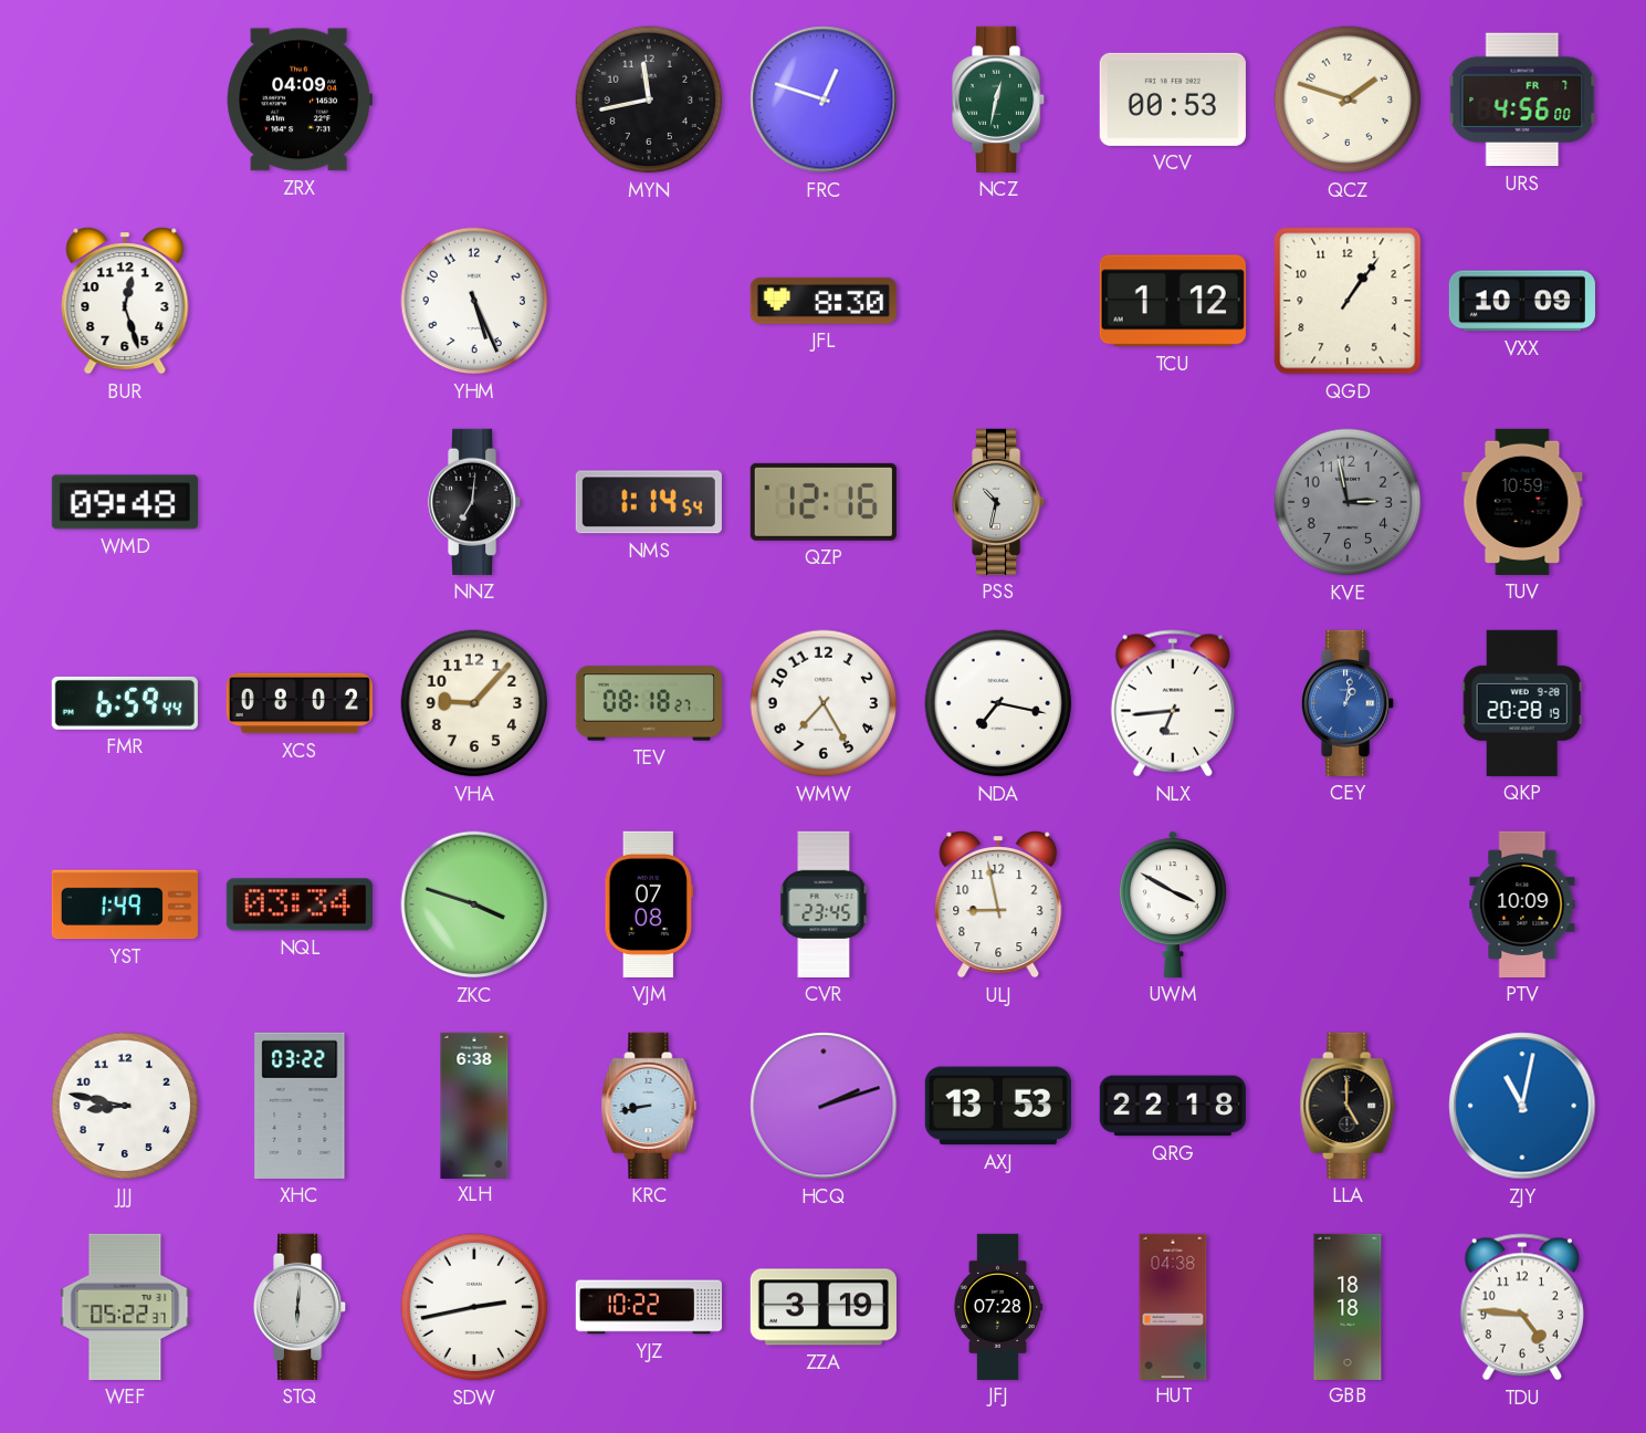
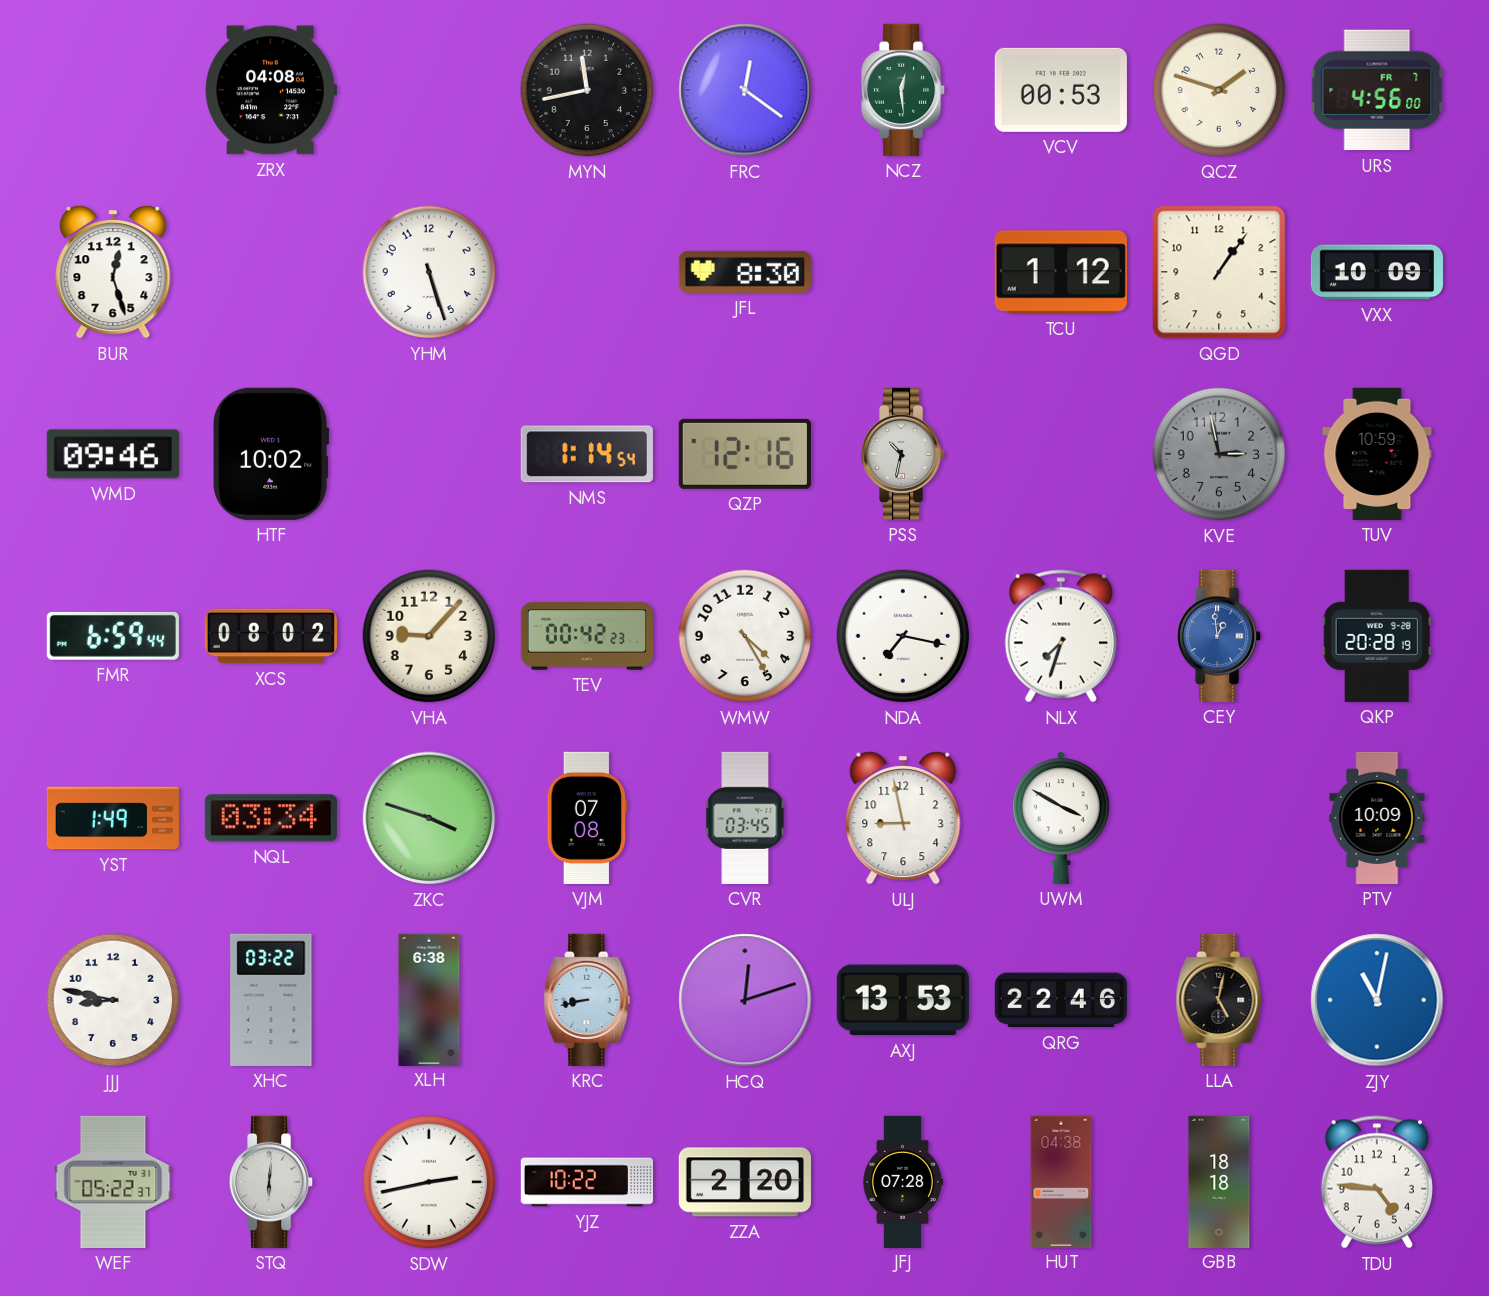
ZRX: 04:09 -> 04:08 (271, 90)
FRC: 12:48 -> 12:21 (745, 90)
NCZ: 12:32 -> 12:29 (904, 90)
YHM: 5:26 -> 5:27 (429, 272)
WMD: 09:48 -> 09:46 (113, 454)
HTF: none -> 10:02 (272, 454)
NNZ: 7:01 -> none (475, 502)
TEV: 08:18 -> 00:42 (586, 636)
WMW: 7:25 -> 4:25 (745, 636)
NLX: 6:44 -> 7:33 (1061, 636)
CEY: 1:02 -> 12:59 (1220, 636)
CVR: 23:45 -> 03:45 (745, 818)
HCQ: 2:12 -> 12:12 (745, 1000)
QRG: 22:18 -> 22:46 (1061, 1000)
LLA: 5:00 -> 5:02 (1219, 1000)
ZZA: 3:19 -> 2:20 (745, 1182)
